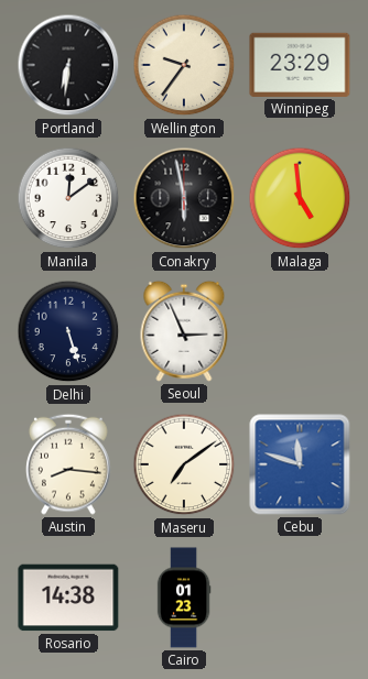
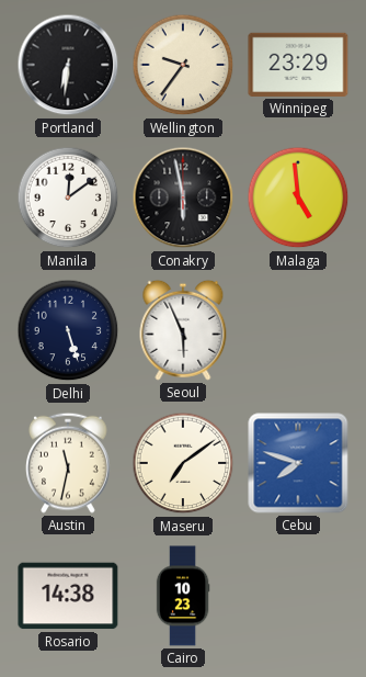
Seoul: 2:56 -> 5:56 (183, 330)
Austin: 8:16 -> 11:32 (69, 463)
Cebu: 11:48 -> 7:48 (298, 463)
Cairo: 01:23 -> 10:23 (183, 596)
